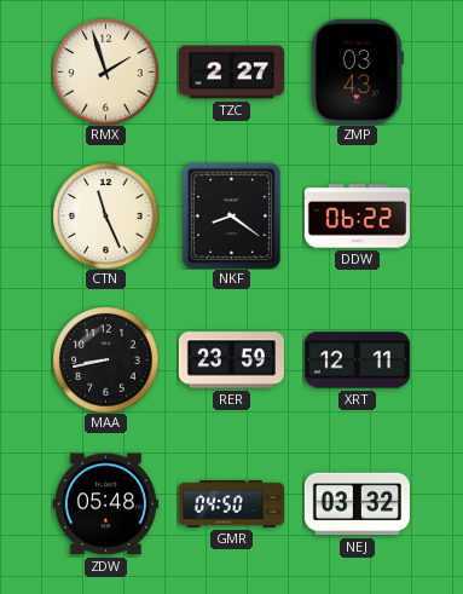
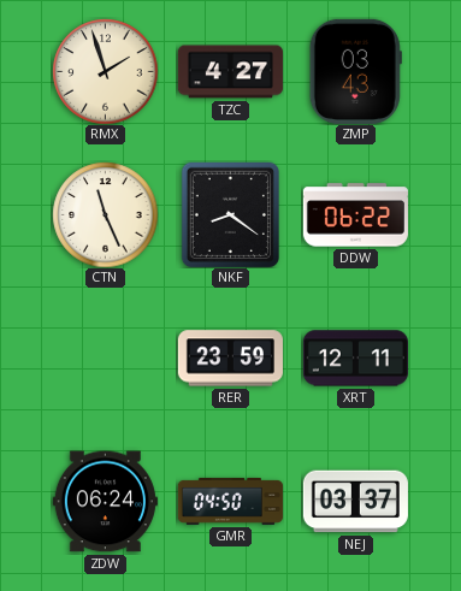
TZC: 2:27 -> 4:27 (230, 72)
MAA: 8:43 -> none (105, 359)
ZDW: 05:48 -> 06:24 (105, 502)
NEJ: 03:32 -> 03:37 (355, 502)
